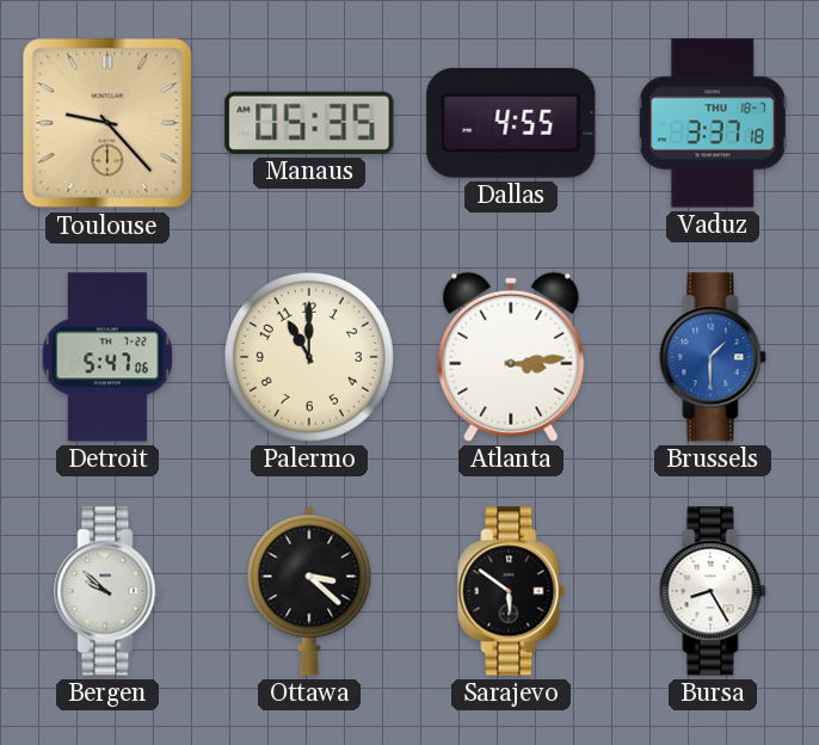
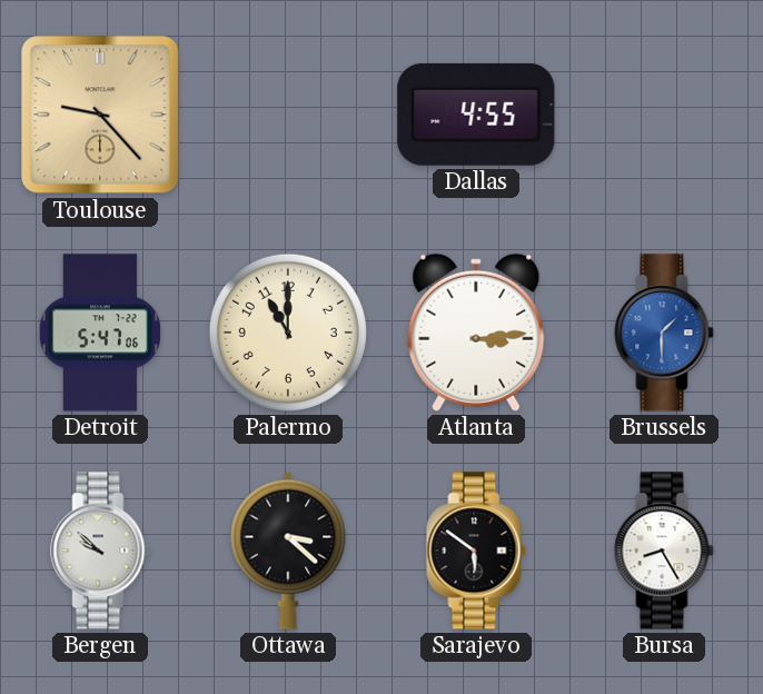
Manaus: 05:35 -> none (309, 123)
Vaduz: 3:37 -> none (713, 123)
